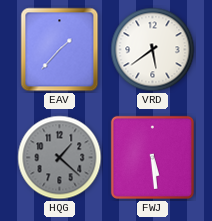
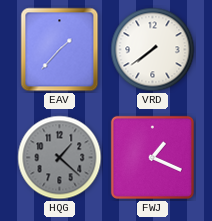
VRD: 5:39 -> 7:39 (153, 50)
FWJ: 5:29 -> 1:19 (152, 157)
